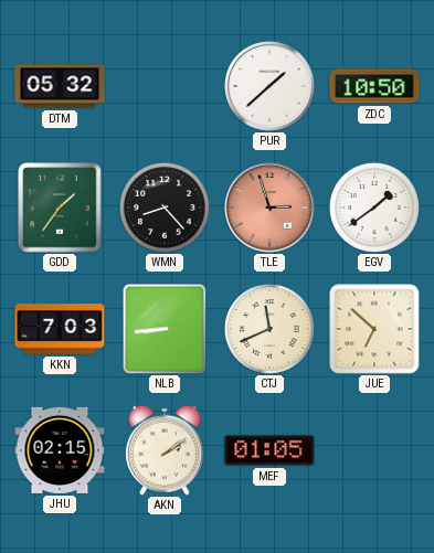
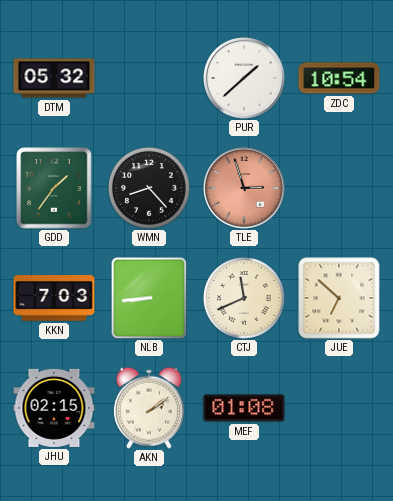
ZDC: 10:50 -> 10:54 (339, 78)
EGV: 1:39 -> none (374, 208)
MEF: 01:05 -> 01:08 (244, 408)
